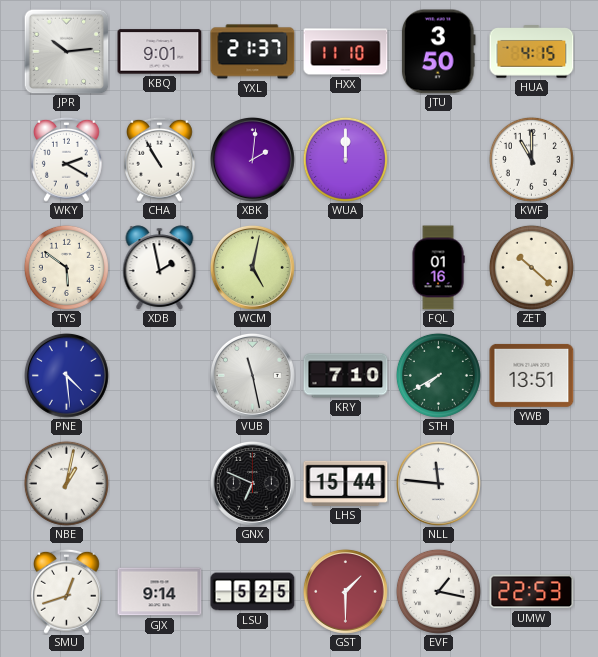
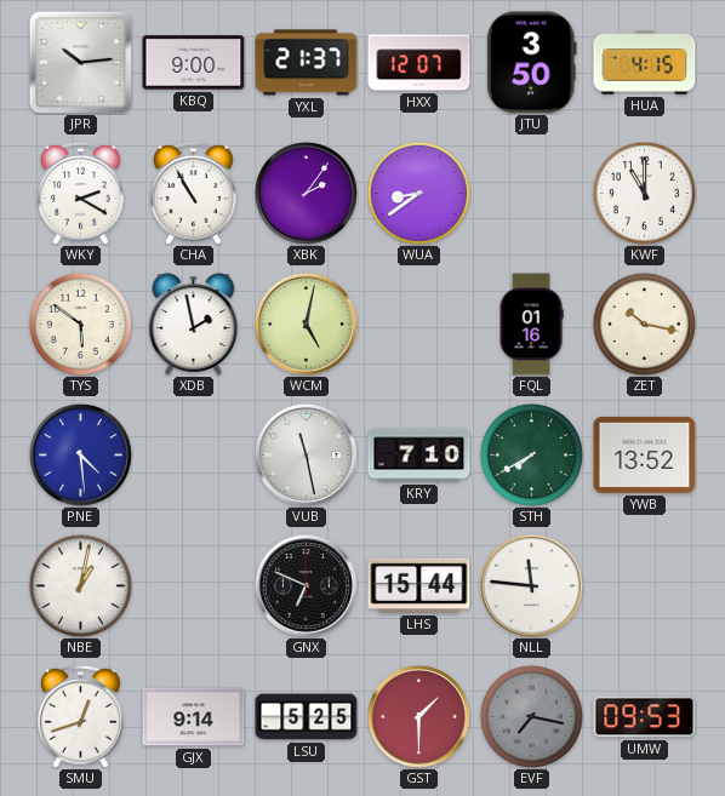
KBQ: 9:01 -> 9:00 (194, 63)
HXX: 11:10 -> 12:07 (419, 63)
XBK: 2:01 -> 2:06 (306, 193)
WUA: 12:00 -> 8:39 (418, 193)
ZET: 10:22 -> 10:17 (644, 323)
YWB: 13:51 -> 13:52 (645, 454)
EVF: 1:17 -> 7:17 (531, 716)
EVF dial: white -> grey (531, 716)
UMW: 22:53 -> 09:53 (645, 717)
